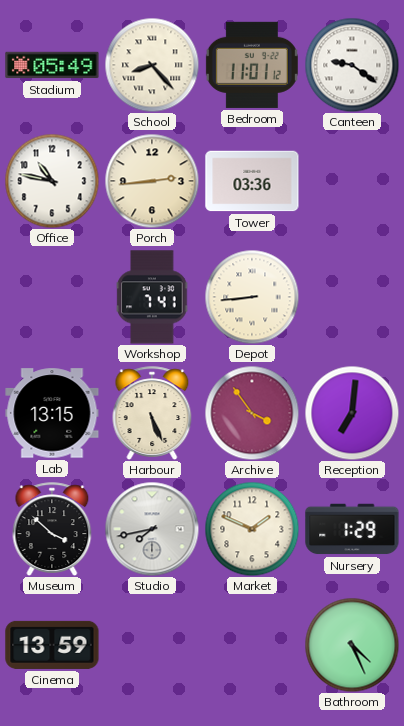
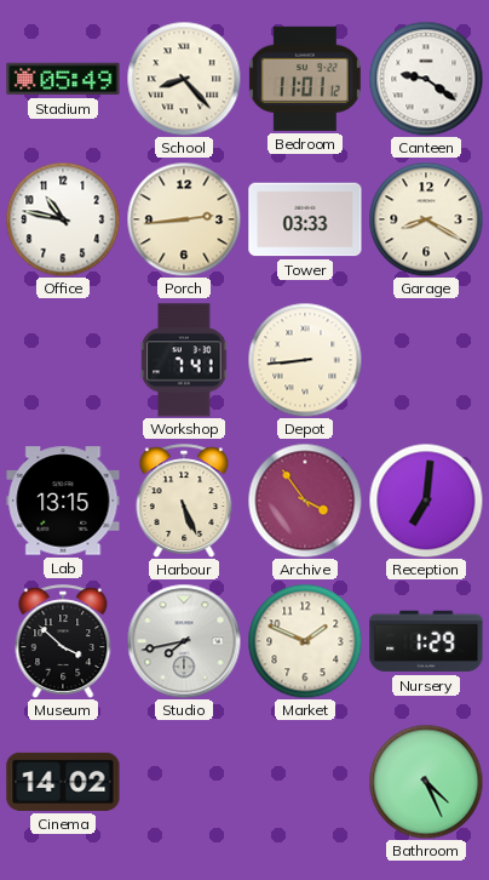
Tower: 03:36 -> 03:33 (305, 219)
Garage: none -> 8:20 (426, 219)
Cinema: 13:59 -> 14:02 (63, 782)
